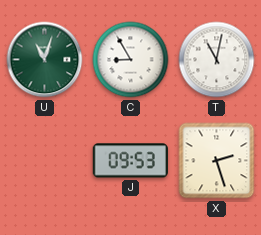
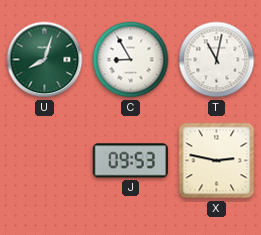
U: 11:03 -> 8:03 (45, 60)
X: 2:27 -> 2:47 (217, 161)
